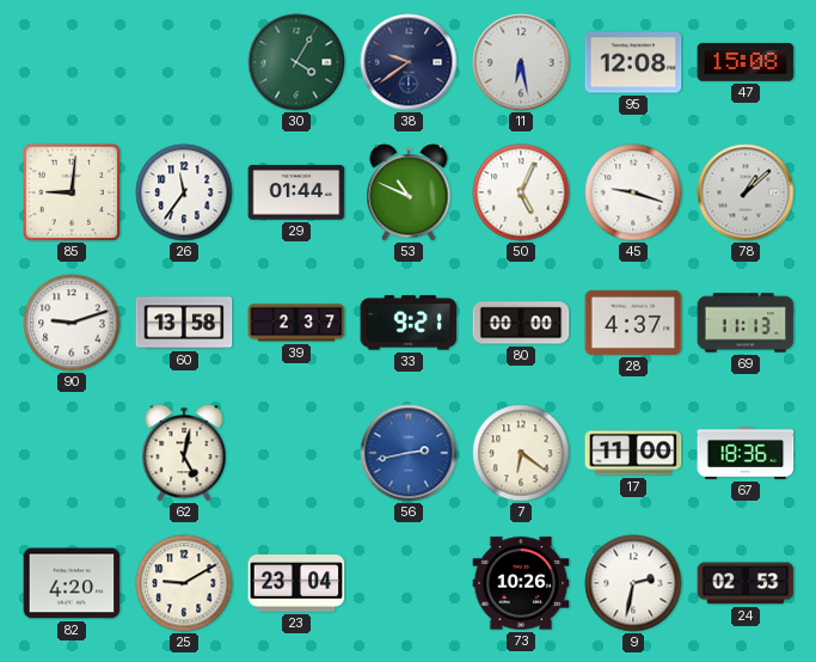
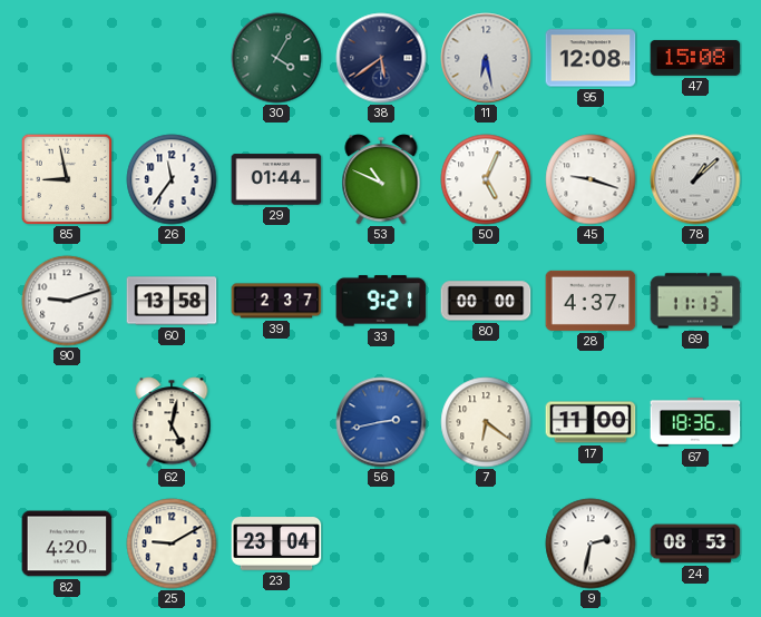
38: 9:39 -> 5:39 (381, 58)
85: 9:01 -> 8:58 (67, 179)
73: 10:26 -> none (521, 583)
24: 02:53 -> 08:53 (695, 543)
